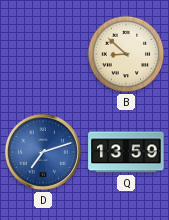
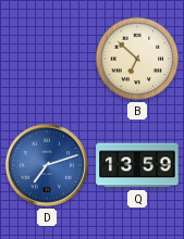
B: 8:52 -> 6:52 (137, 59)
